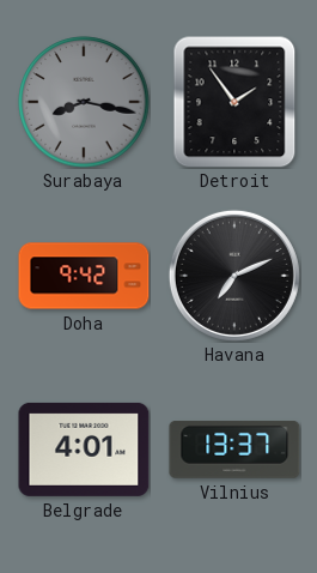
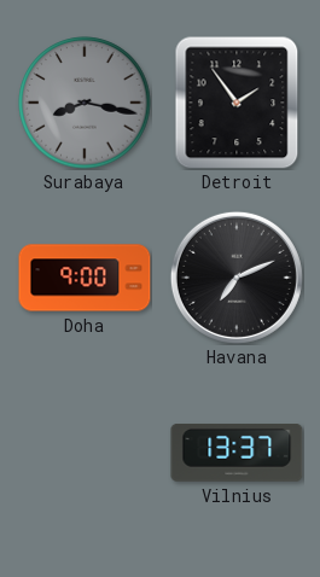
Doha: 9:42 -> 9:00 (85, 278)
Belgrade: 4:01 -> none (84, 450)
